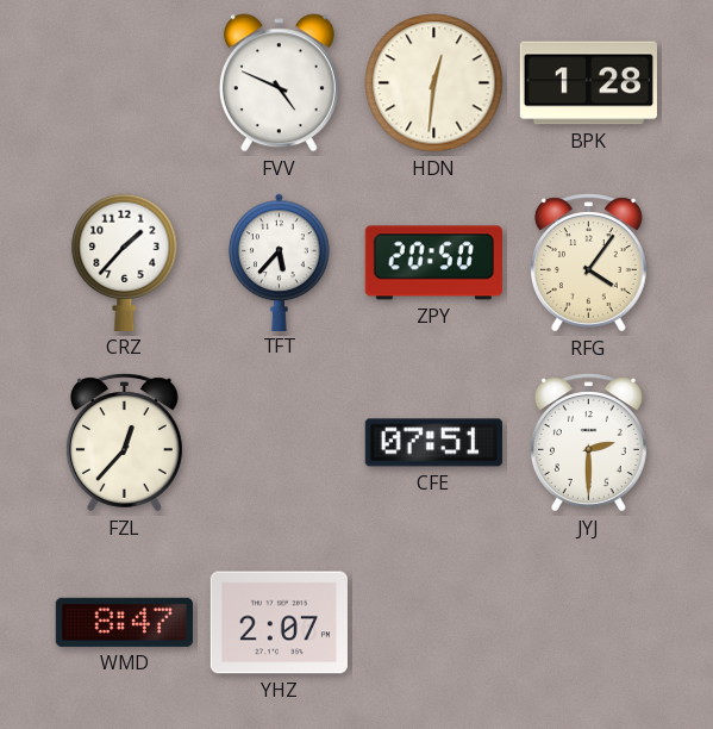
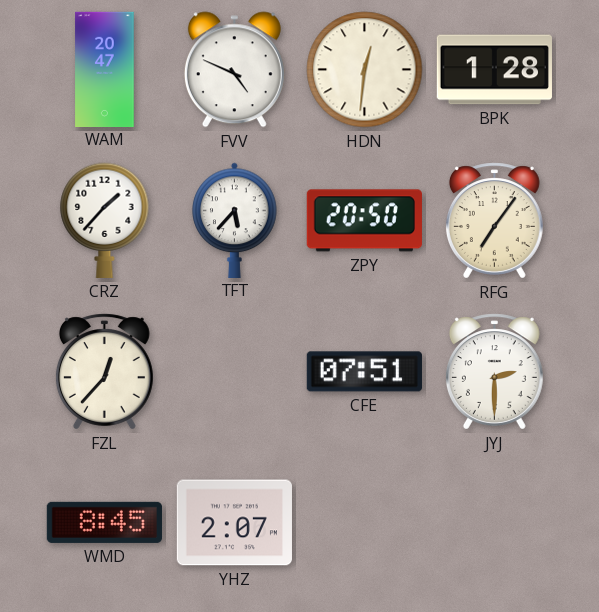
WAM: none -> 20:47 (105, 69)
RFG: 4:06 -> 7:06 (494, 221)
WMD: 8:47 -> 8:45 (104, 522)
